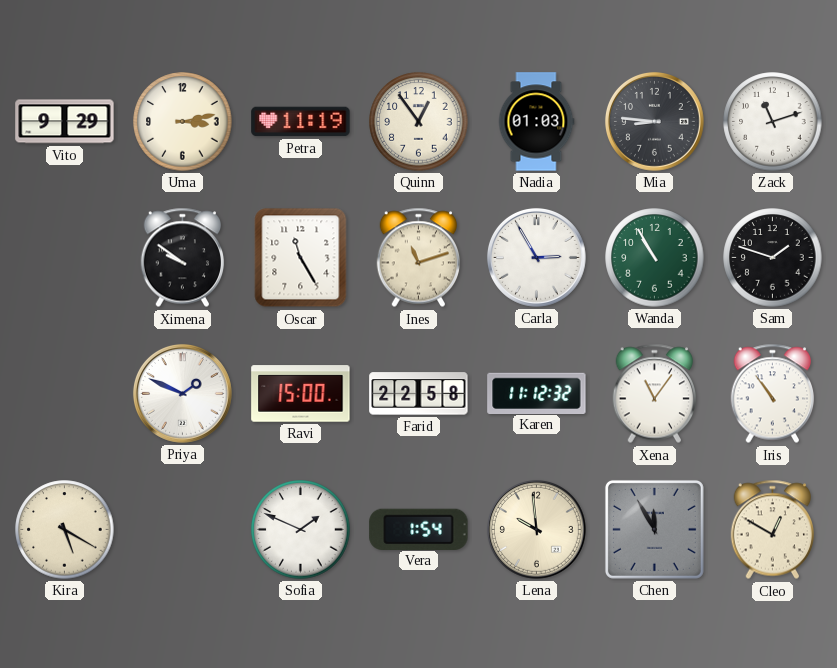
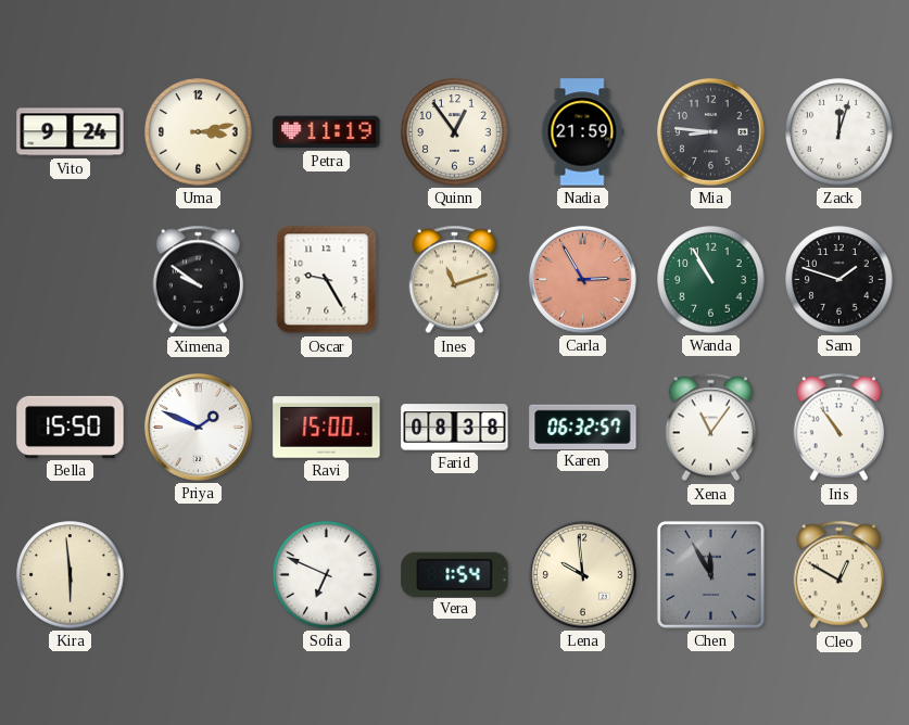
Vito: 9:29 -> 9:24 (71, 132)
Nadia: 01:03 -> 21:59 (582, 132)
Zack: 11:12 -> 12:03 (839, 132)
Oscar: 11:25 -> 9:25 (327, 280)
Carla dial: white -> salmon (582, 279)
Bella: none -> 15:50 (71, 427)
Farid: 22:58 -> 08:38 (455, 428)
Karen: 11:12 -> 06:32 (583, 427)
Kira: 5:20 -> 5:59 (71, 575)
Sofia: 1:49 -> 6:49 (327, 575)
